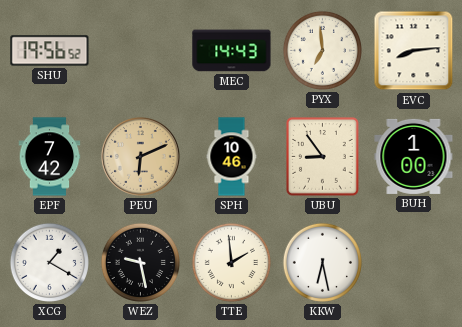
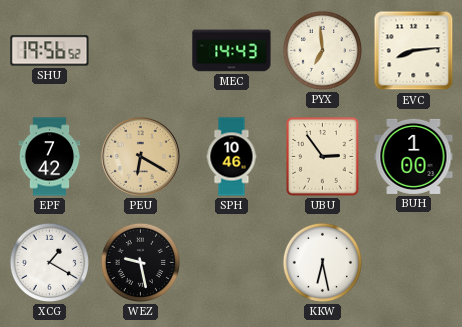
PEU: 6:11 -> 6:20 (141, 157)
UBU: 8:54 -> 2:54 (323, 157)
TTE: 1:59 -> none (231, 262)
